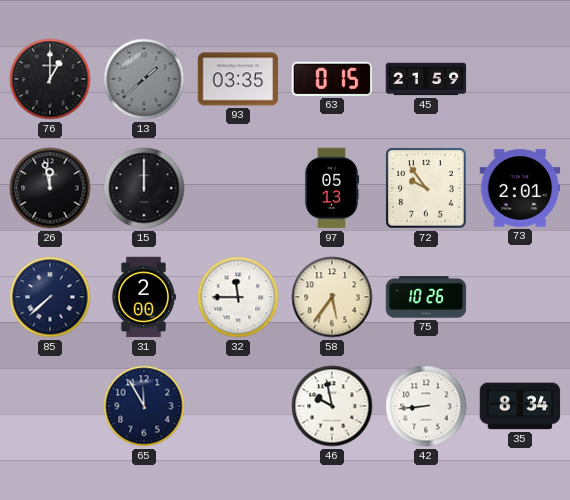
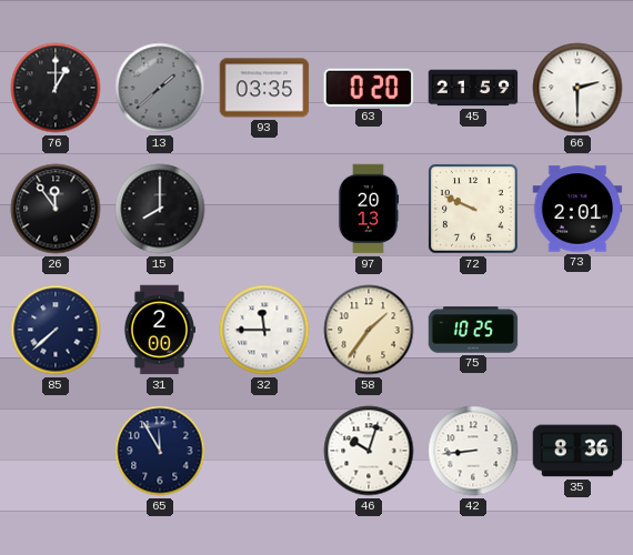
63: 0:15 -> 0:20 (369, 88)
66: none -> 2:30 (577, 88)
26: 11:58 -> 11:54 (56, 209)
15: 12:00 -> 8:00 (160, 209)
97: 05:13 -> 20:13 (369, 209)
72: 9:54 -> 9:49 (473, 209)
58: 5:36 -> 1:36 (369, 330)
75: 10:26 -> 10:25 (473, 330)
46: 9:58 -> 10:03 (369, 451)
35: 8:34 -> 8:36 (577, 451)
